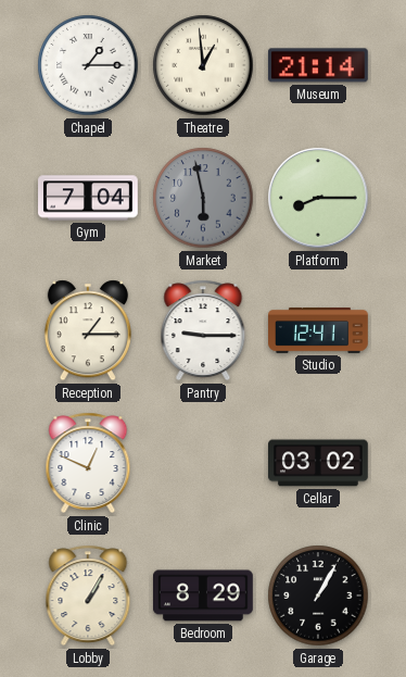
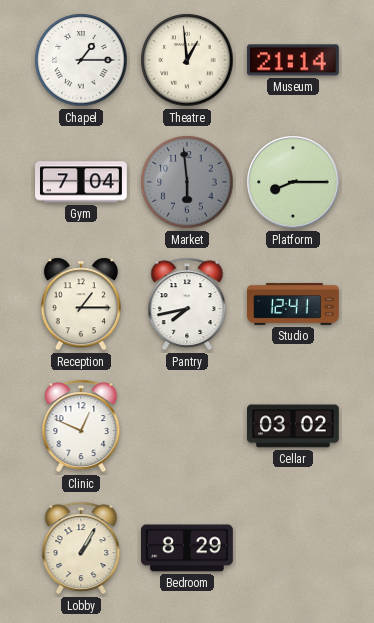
Market: 5:58 -> 5:59 (187, 182)
Pantry: 9:15 -> 7:43 (187, 304)
Garage: 1:05 -> none (318, 595)
